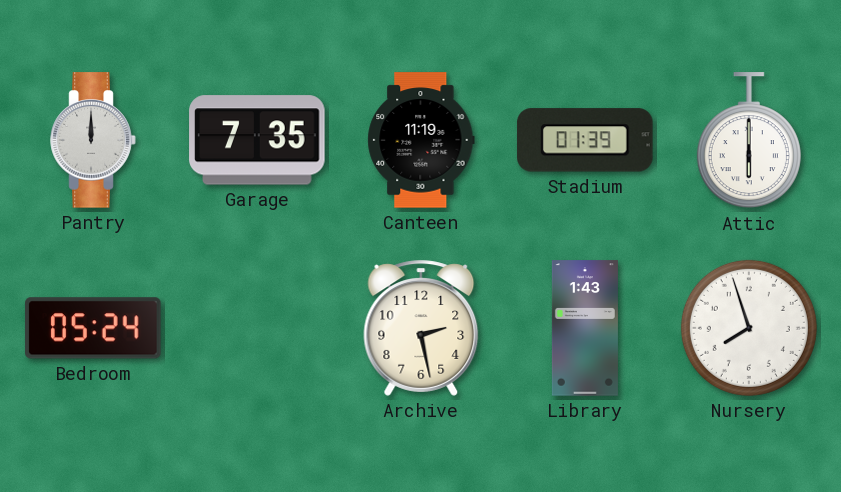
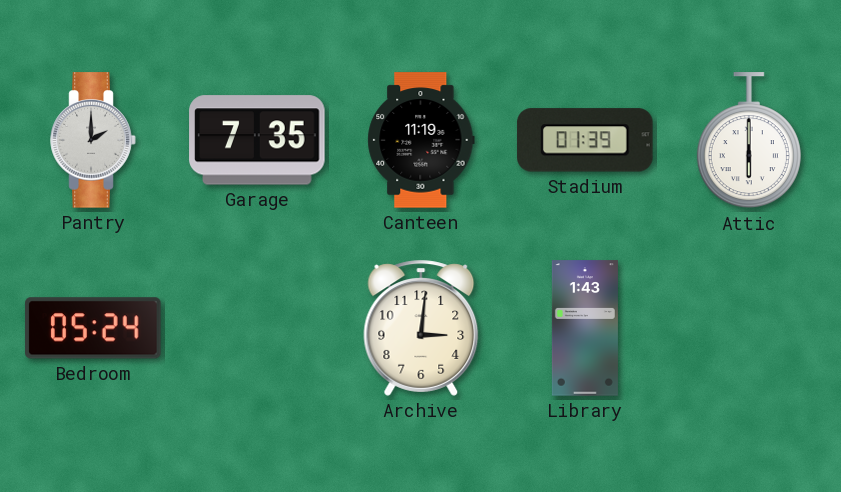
Pantry: 12:00 -> 2:00 (93, 140)
Archive: 2:28 -> 3:01 (421, 328)
Nursery: 7:57 -> none (749, 328)
